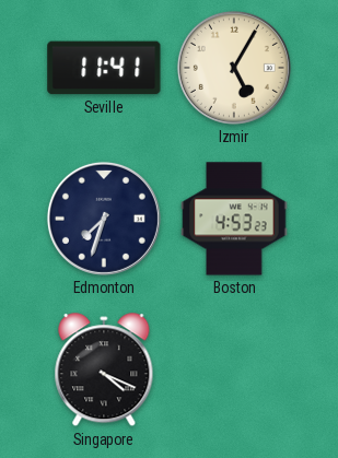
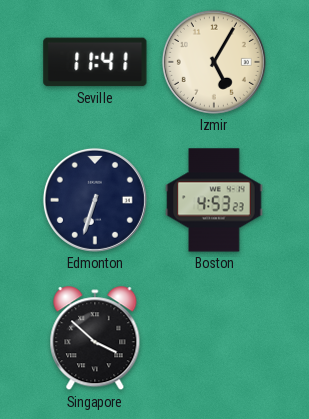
Edmonton: 7:33 -> 6:33 (95, 200)
Singapore: 4:19 -> 3:52 (95, 339)
